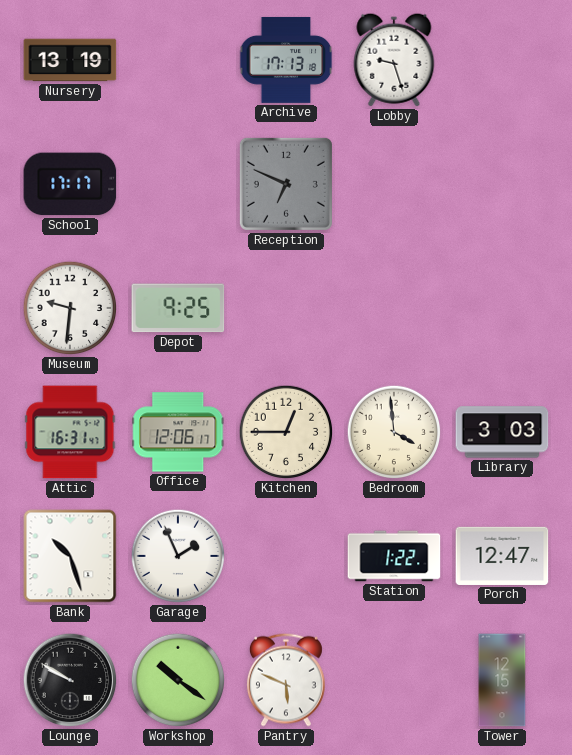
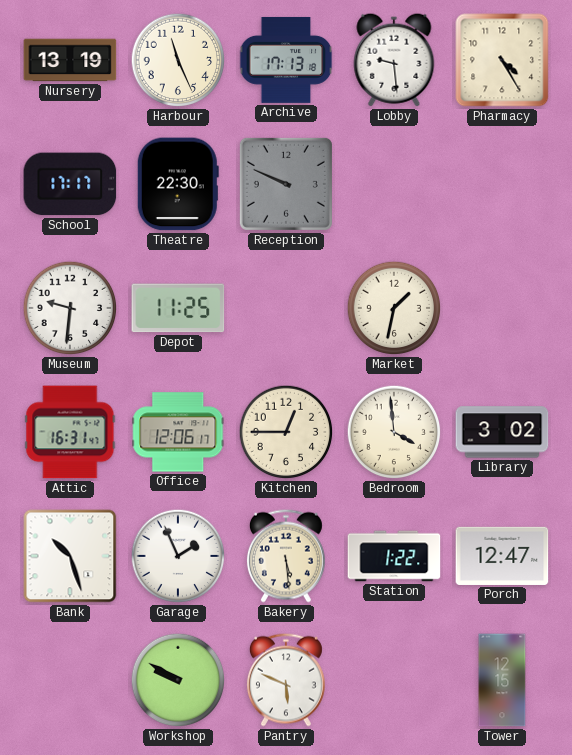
Harbour: none -> 11:26 (178, 60)
Lobby: 9:27 -> 9:29 (394, 60)
Pharmacy: none -> 4:25 (502, 60)
Theatre: none -> 22:30 (178, 184)
Reception: 6:49 -> 9:49 (286, 184)
Depot: 9:25 -> 11:25 (178, 308)
Market: none -> 1:32 (394, 308)
Library: 3:03 -> 3:02 (502, 432)
Bakery: none -> 5:29 (286, 556)
Lounge: 9:50 -> none (70, 680)
Workshop: 10:21 -> 9:50 (178, 680)
